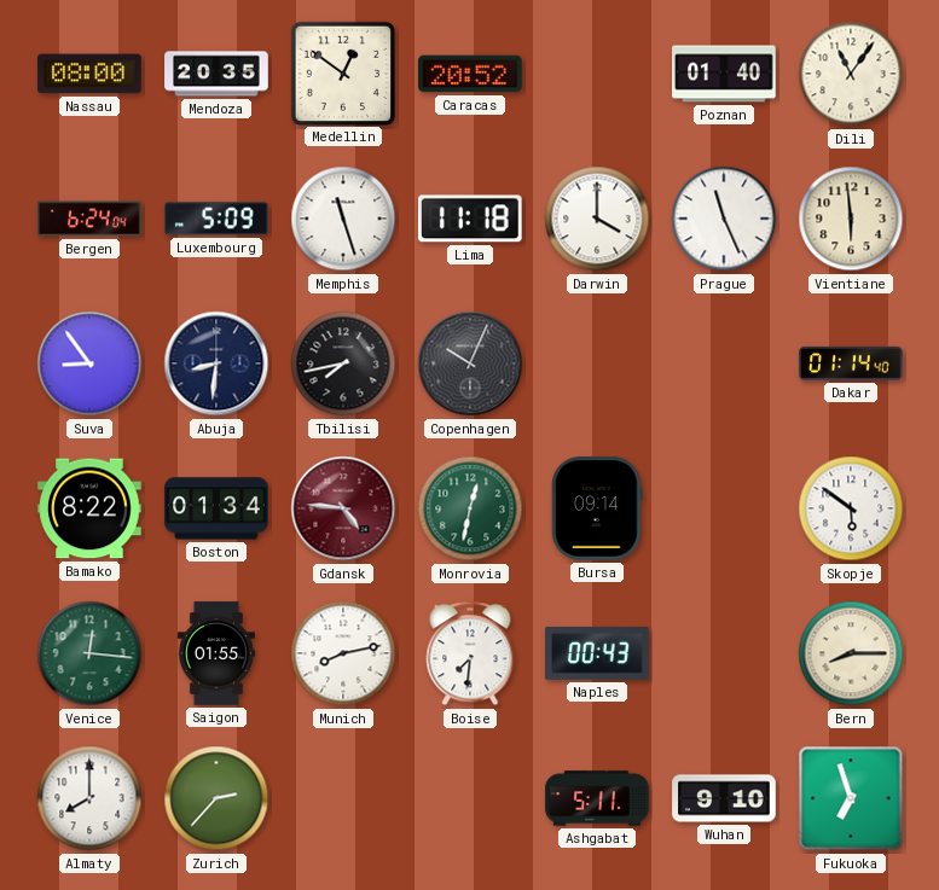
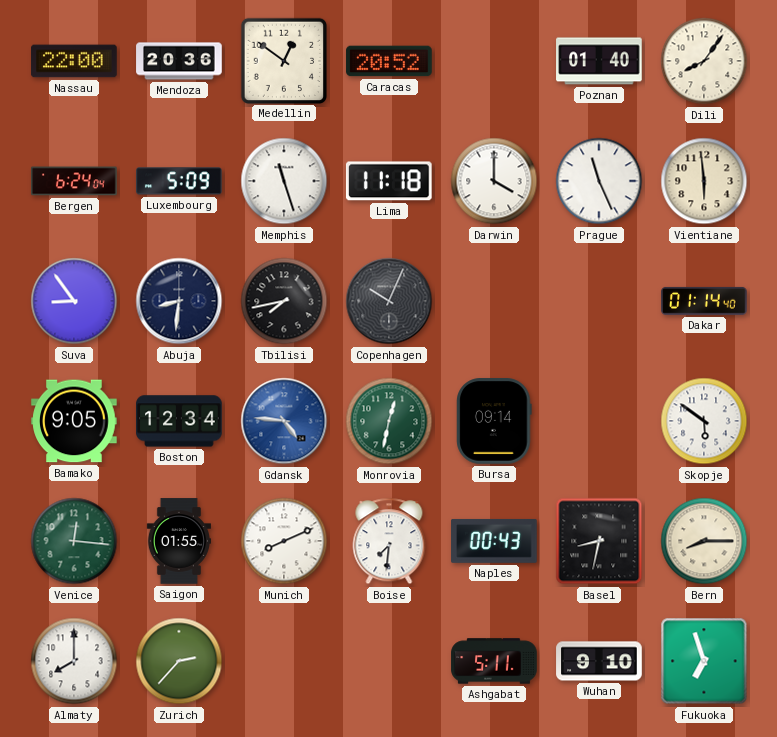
Nassau: 08:00 -> 22:00 (74, 61)
Mendoza: 20:35 -> 20:36 (179, 61)
Dili: 11:06 -> 8:06 (704, 61)
Bamako: 8:22 -> 9:05 (74, 421)
Boston: 01:34 -> 12:34 (179, 421)
Gdansk dial: burgundy -> blue (284, 421)
Munich: 8:13 -> 8:11 (284, 541)
Basel: none -> 8:32 (599, 541)
